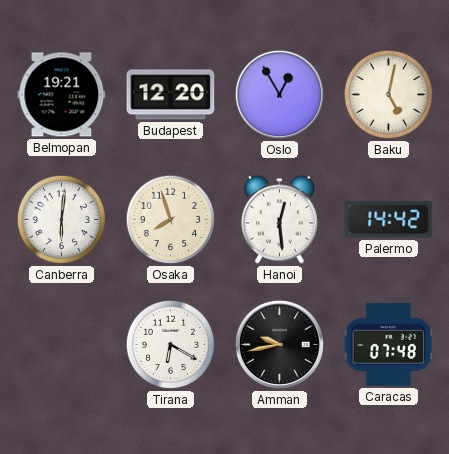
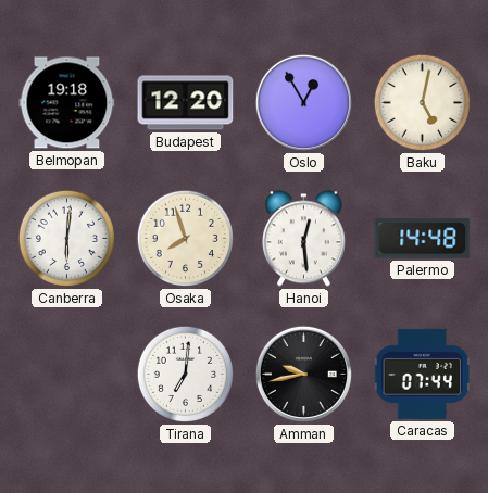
Belmopan: 19:21 -> 19:18 (67, 103)
Palermo: 14:42 -> 14:48 (423, 239)
Tirana: 6:20 -> 7:01 (185, 374)
Caracas: 07:48 -> 07:44 (423, 374)
